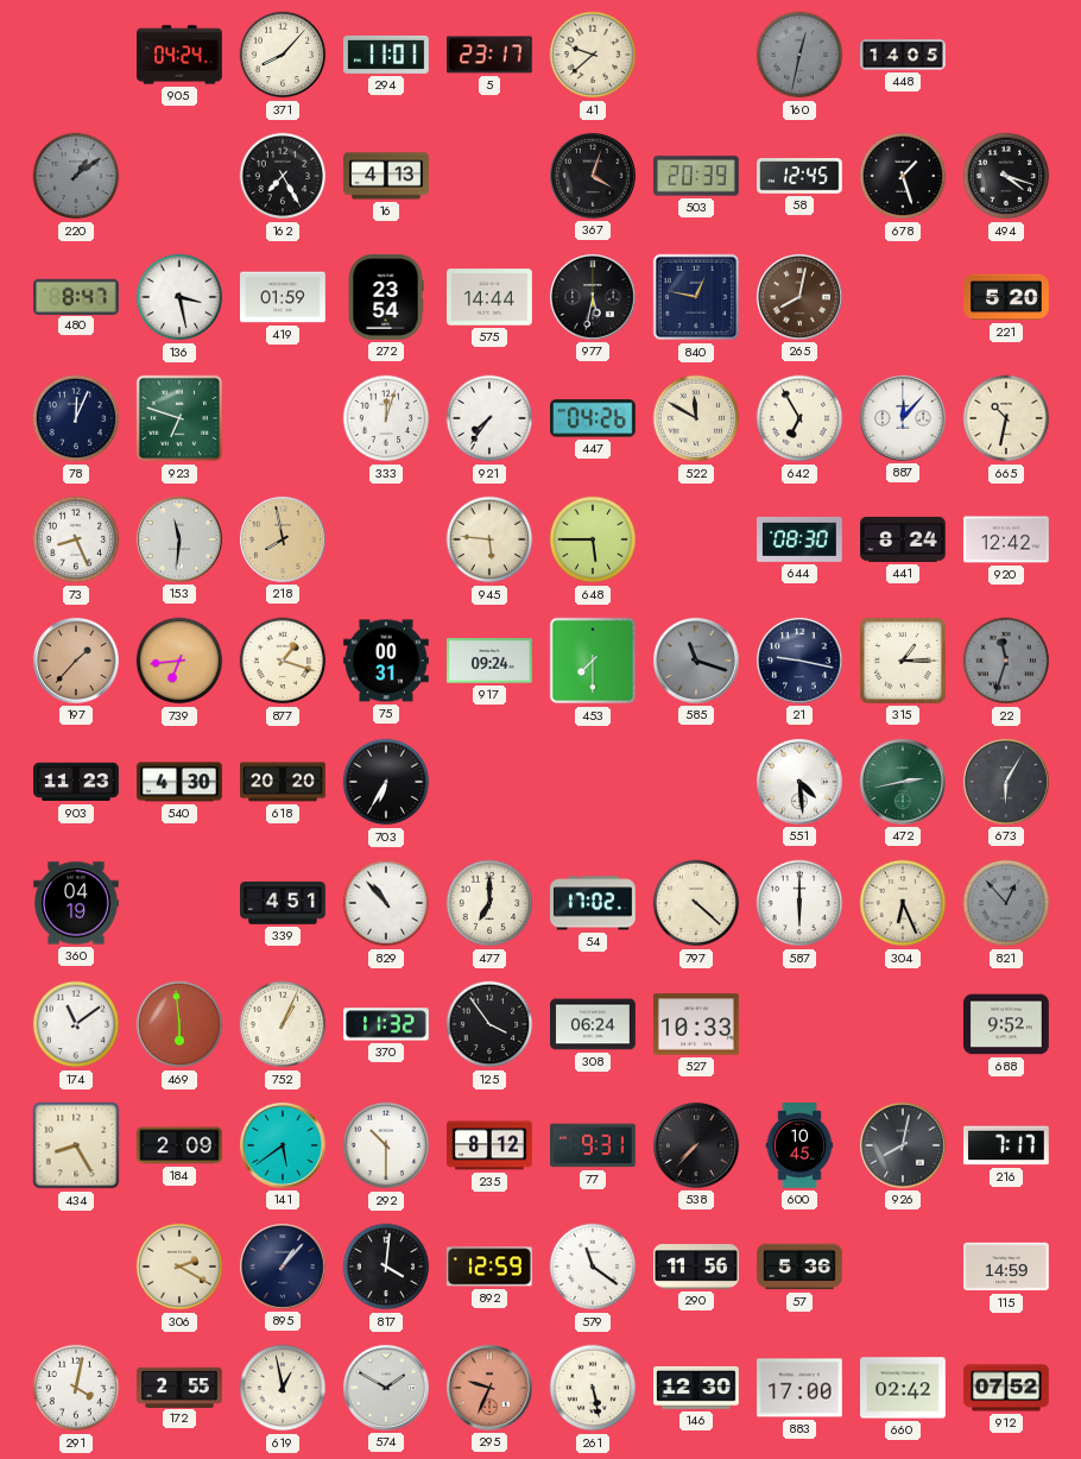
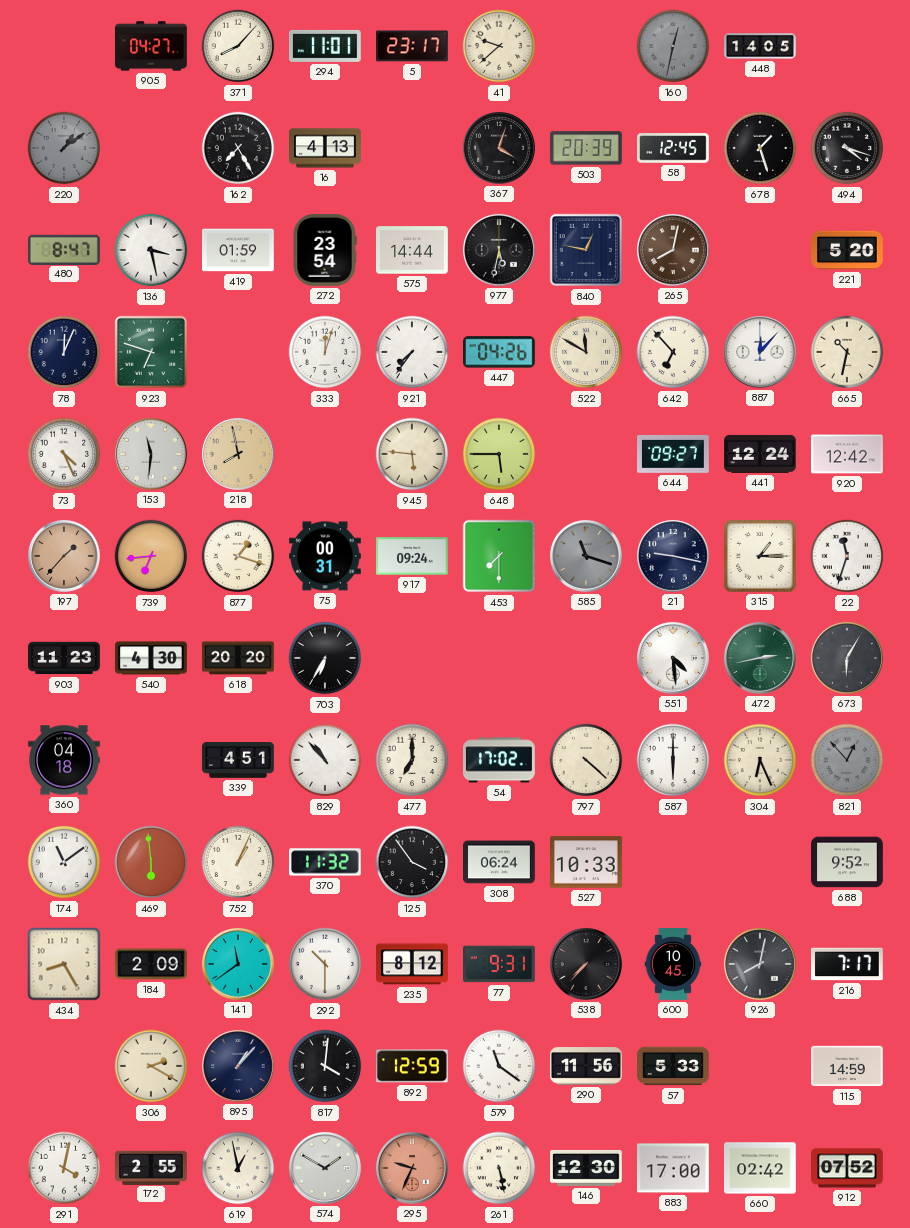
905: 04:24 -> 04:27 (152, 46)
642: 6:55 -> 6:53 (673, 352)
73: 8:26 -> 4:26 (64, 454)
644: 08:30 -> 09:27 (674, 454)
441: 8:24 -> 12:24 (761, 454)
22 dial: grey -> white (847, 556)
360: 04:19 -> 04:18 (64, 760)
141: 5:39 -> 11:39 (238, 964)
57: 5:36 -> 5:33 (673, 1066)
